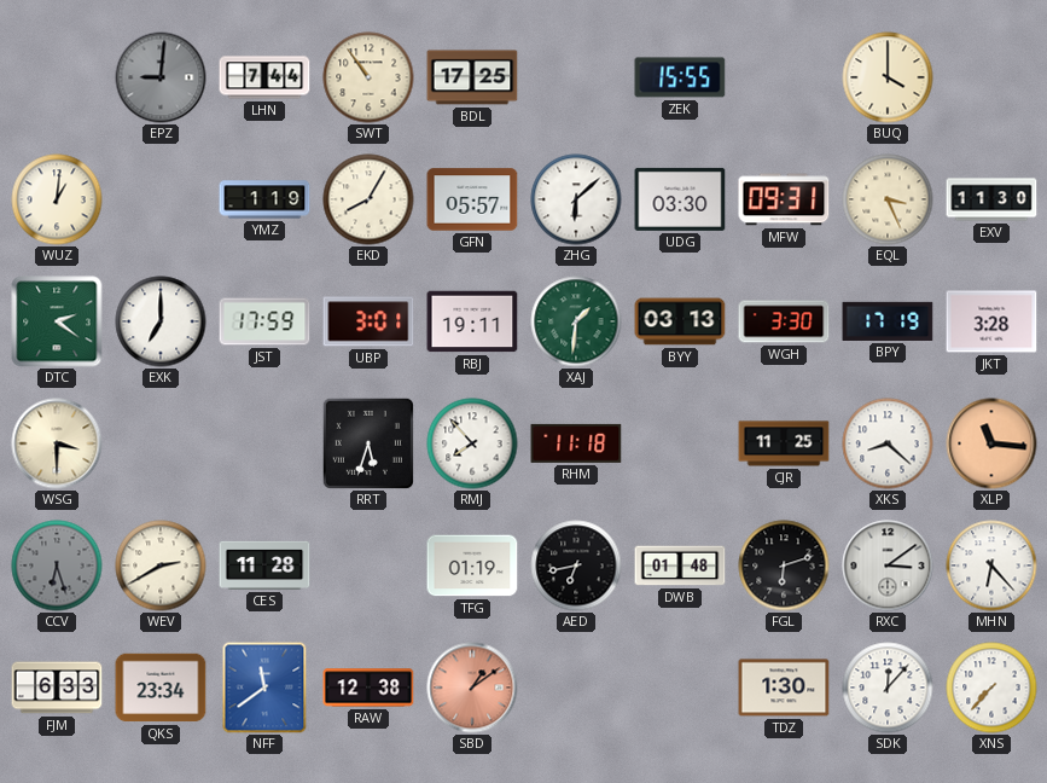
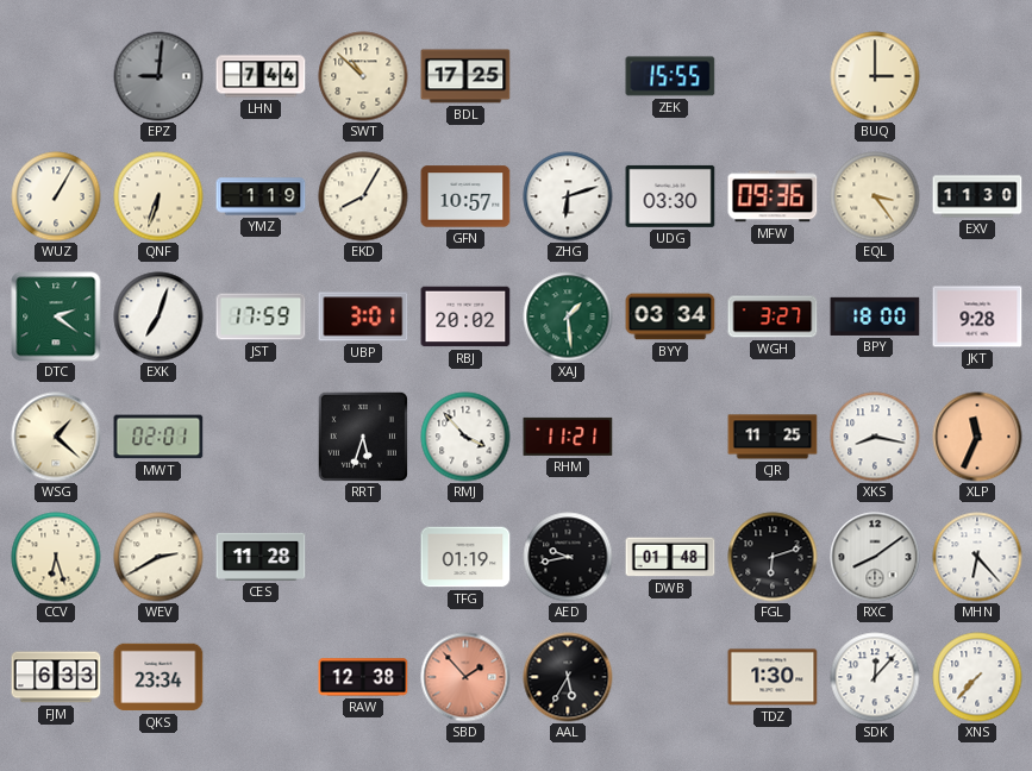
SWT: 10:54 -> 10:52 (363, 76)
BUQ: 4:00 -> 3:00 (875, 76)
WUZ: 1:01 -> 1:05 (56, 196)
QNF: none -> 6:33 (158, 196)
GFN: 05:57 -> 10:57 (465, 196)
ZHG: 6:08 -> 6:12 (568, 196)
MFW: 09:31 -> 09:36 (773, 196)
EQL: 3:26 -> 3:24 (875, 196)
EXK: 7:00 -> 7:03 (158, 316)
RBJ: 19:11 -> 20:02 (465, 316)
XAJ: 1:31 -> 1:29 (568, 316)
BYY: 03:13 -> 03:34 (670, 316)
WGH: 3:30 -> 3:27 (773, 316)
BPY: 17:19 -> 18:00 (875, 316)
JKT: 3:28 -> 9:28 (977, 316)
WSG: 3:30 -> 1:22 (56, 437)
MWT: none -> 02:01 (158, 437)
RMJ: 7:53 -> 3:53 (465, 437)
RHM: 11:18 -> 11:21 (568, 437)
XKS: 8:22 -> 8:17 (875, 437)
XLP: 11:16 -> 11:34 (977, 437)
CCV dial: grey -> cream (56, 557)
AED: 6:43 -> 9:43 (568, 557)
RXC: 3:09 -> 8:09 (875, 557)
NFF: 11:39 -> none (264, 688)
SBD: 1:09 -> 1:53 (465, 677)
AAL: none -> 5:35 (568, 677)
